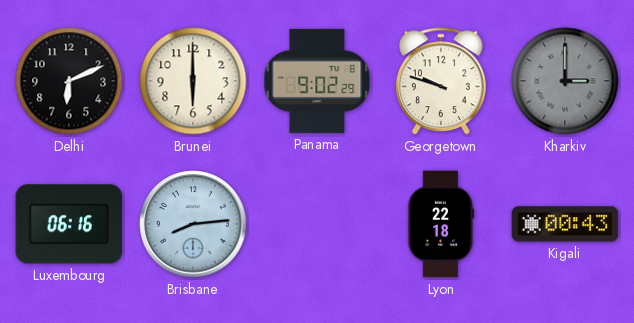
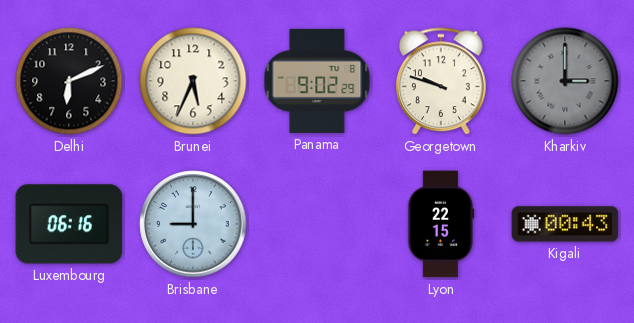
Brunei: 6:00 -> 5:34 (193, 81)
Brisbane: 8:14 -> 9:00 (193, 224)
Lyon: 22:18 -> 22:15 (441, 224)
